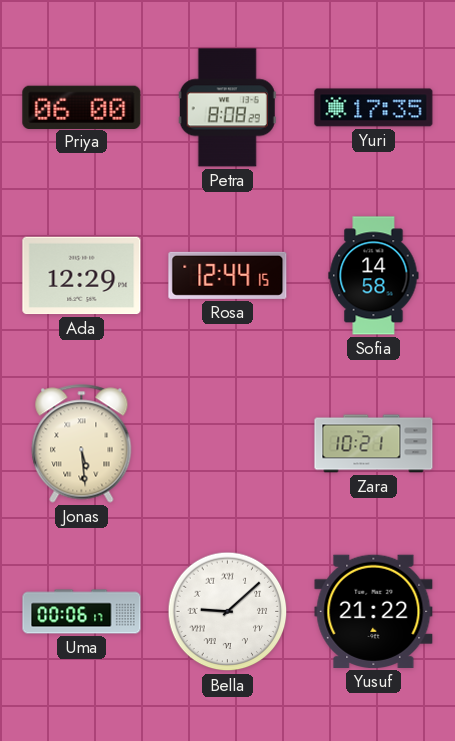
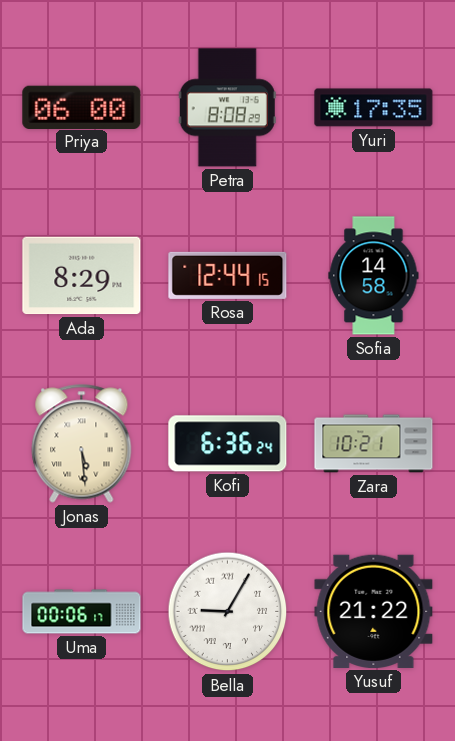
Ada: 12:29 -> 8:29 (82, 276)
Kofi: none -> 6:36 (228, 444)
Bella: 9:08 -> 9:05 (228, 612)
